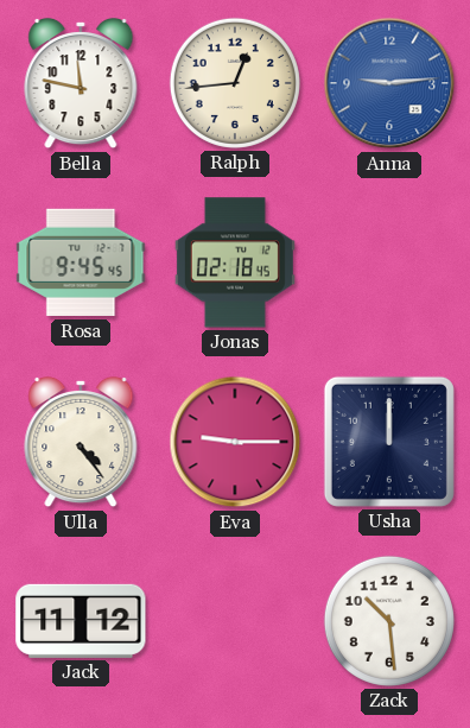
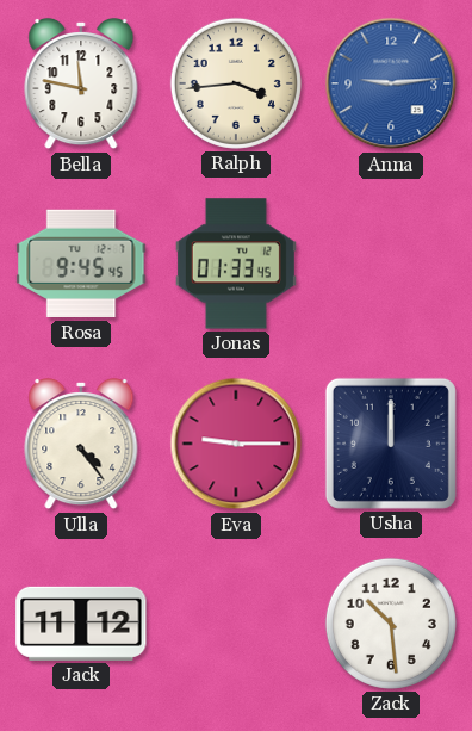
Ralph: 12:44 -> 3:44 (236, 83)
Jonas: 02:18 -> 01:33 (236, 264)
